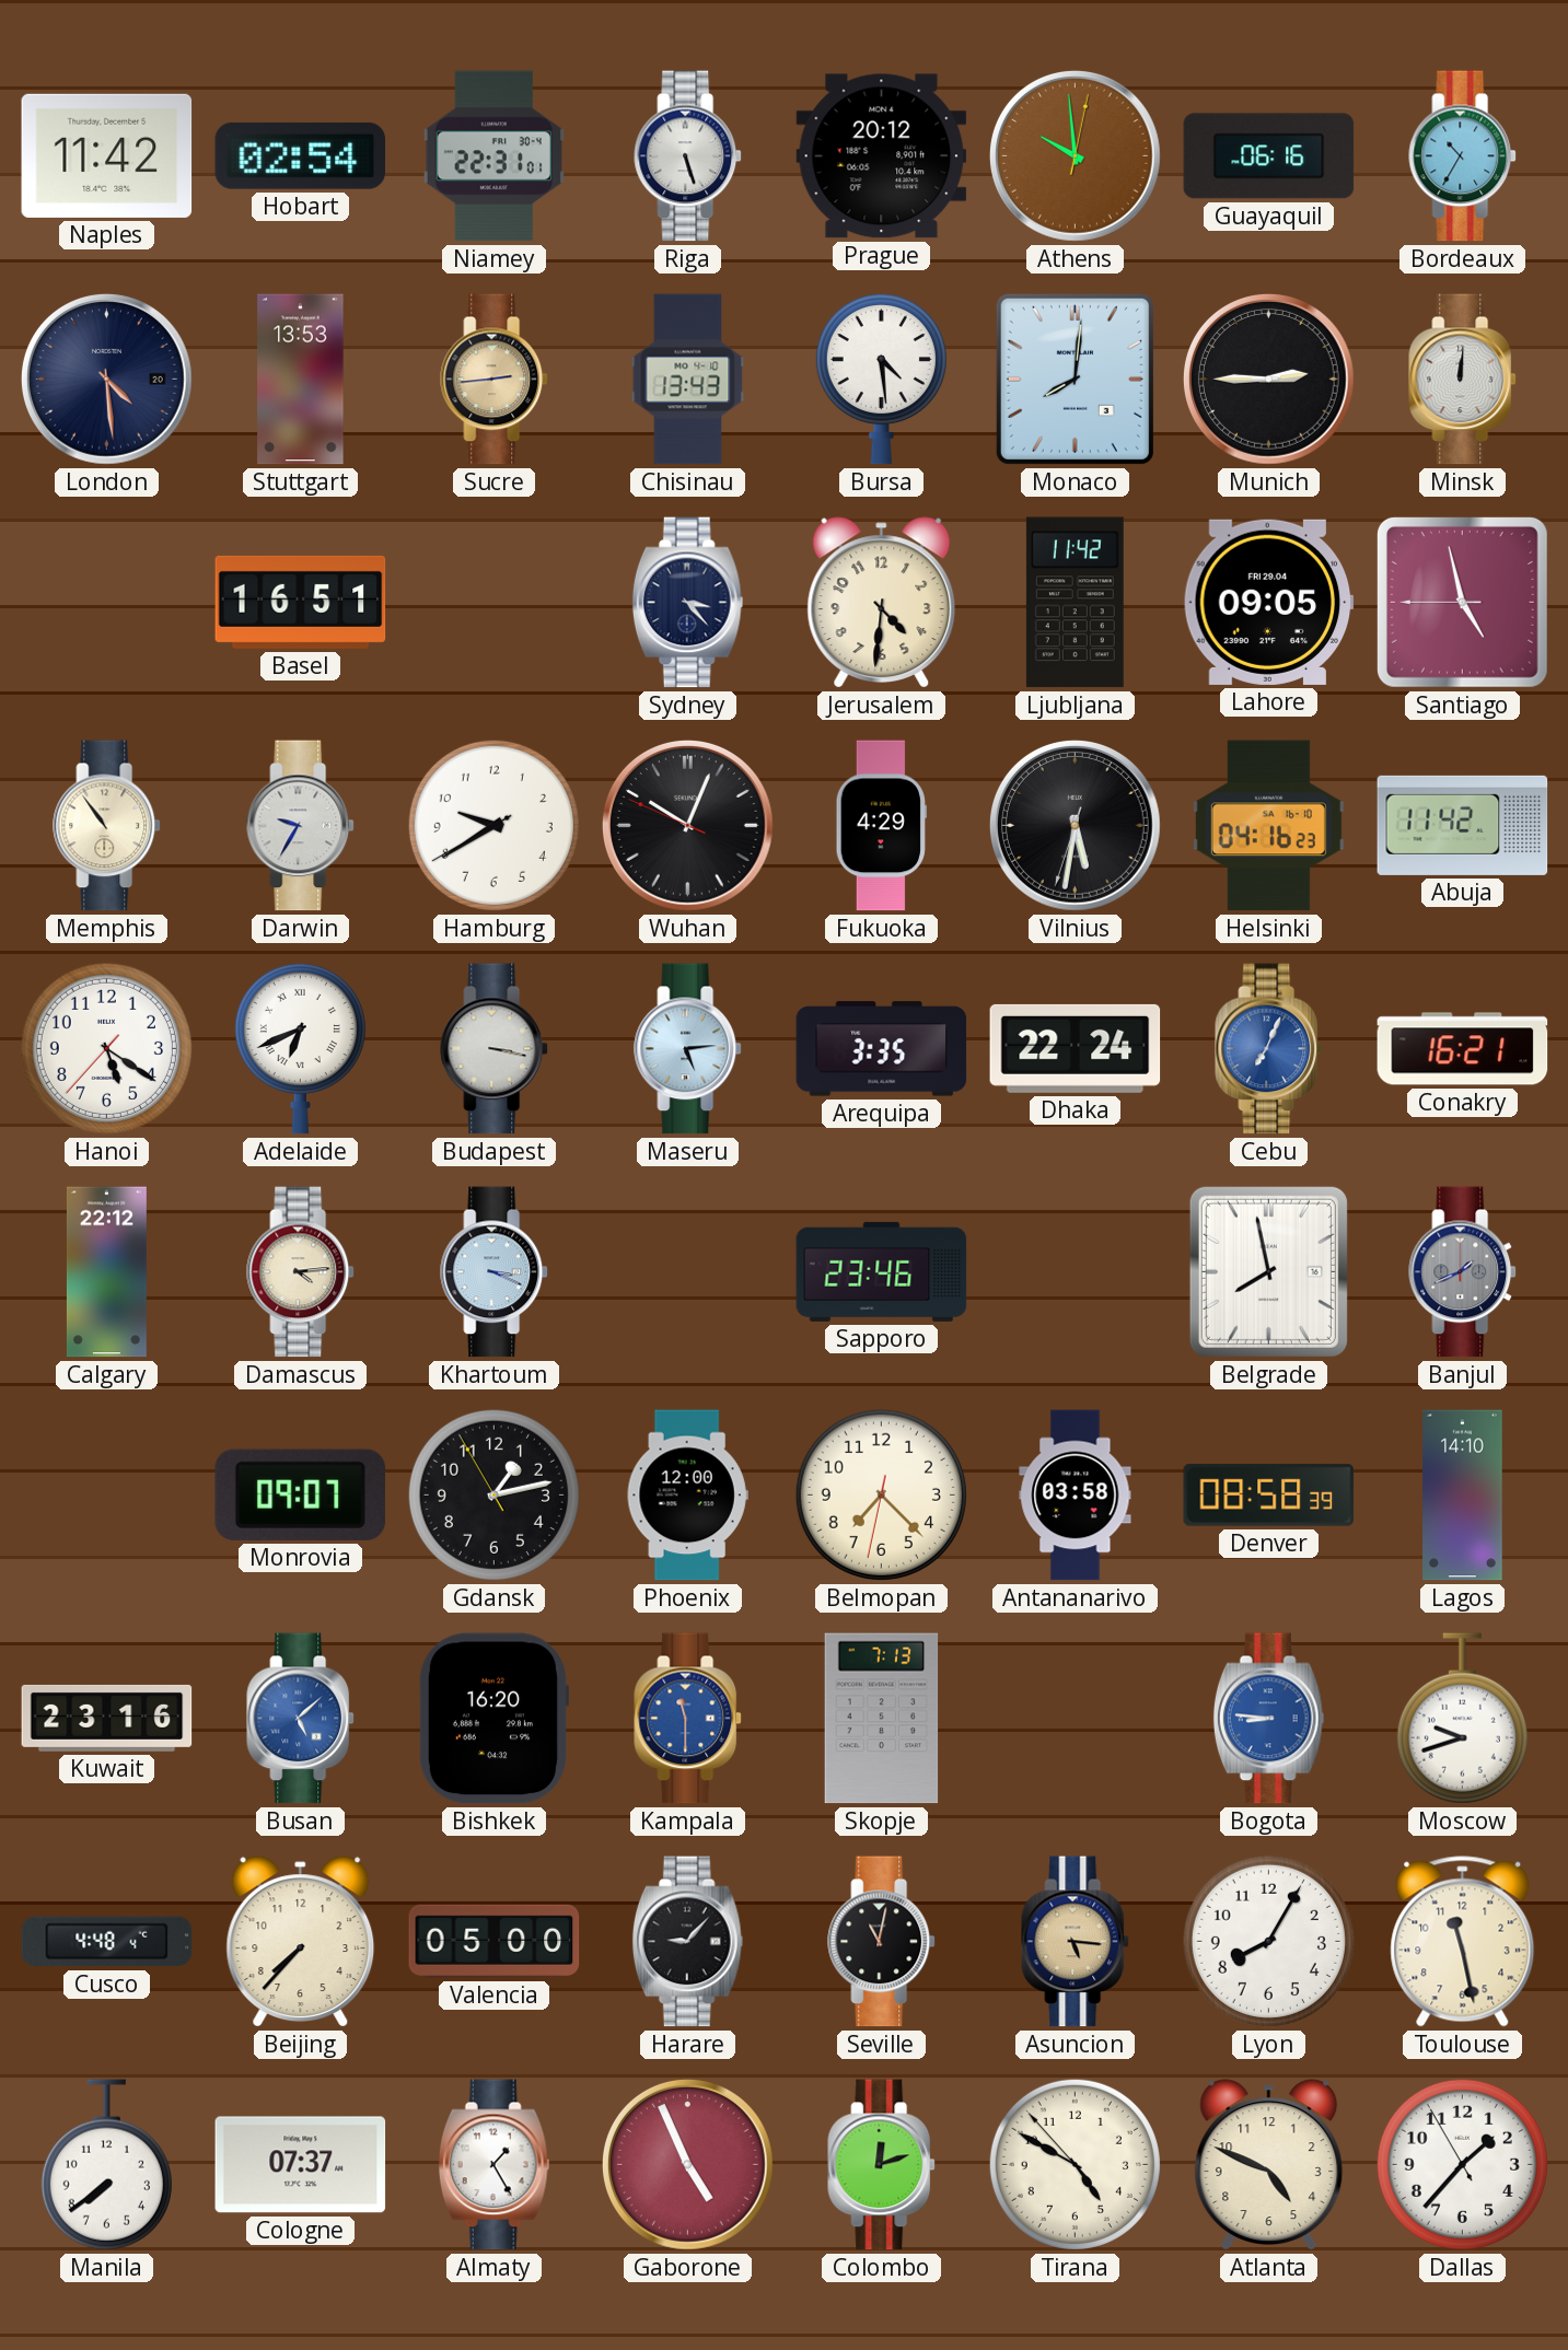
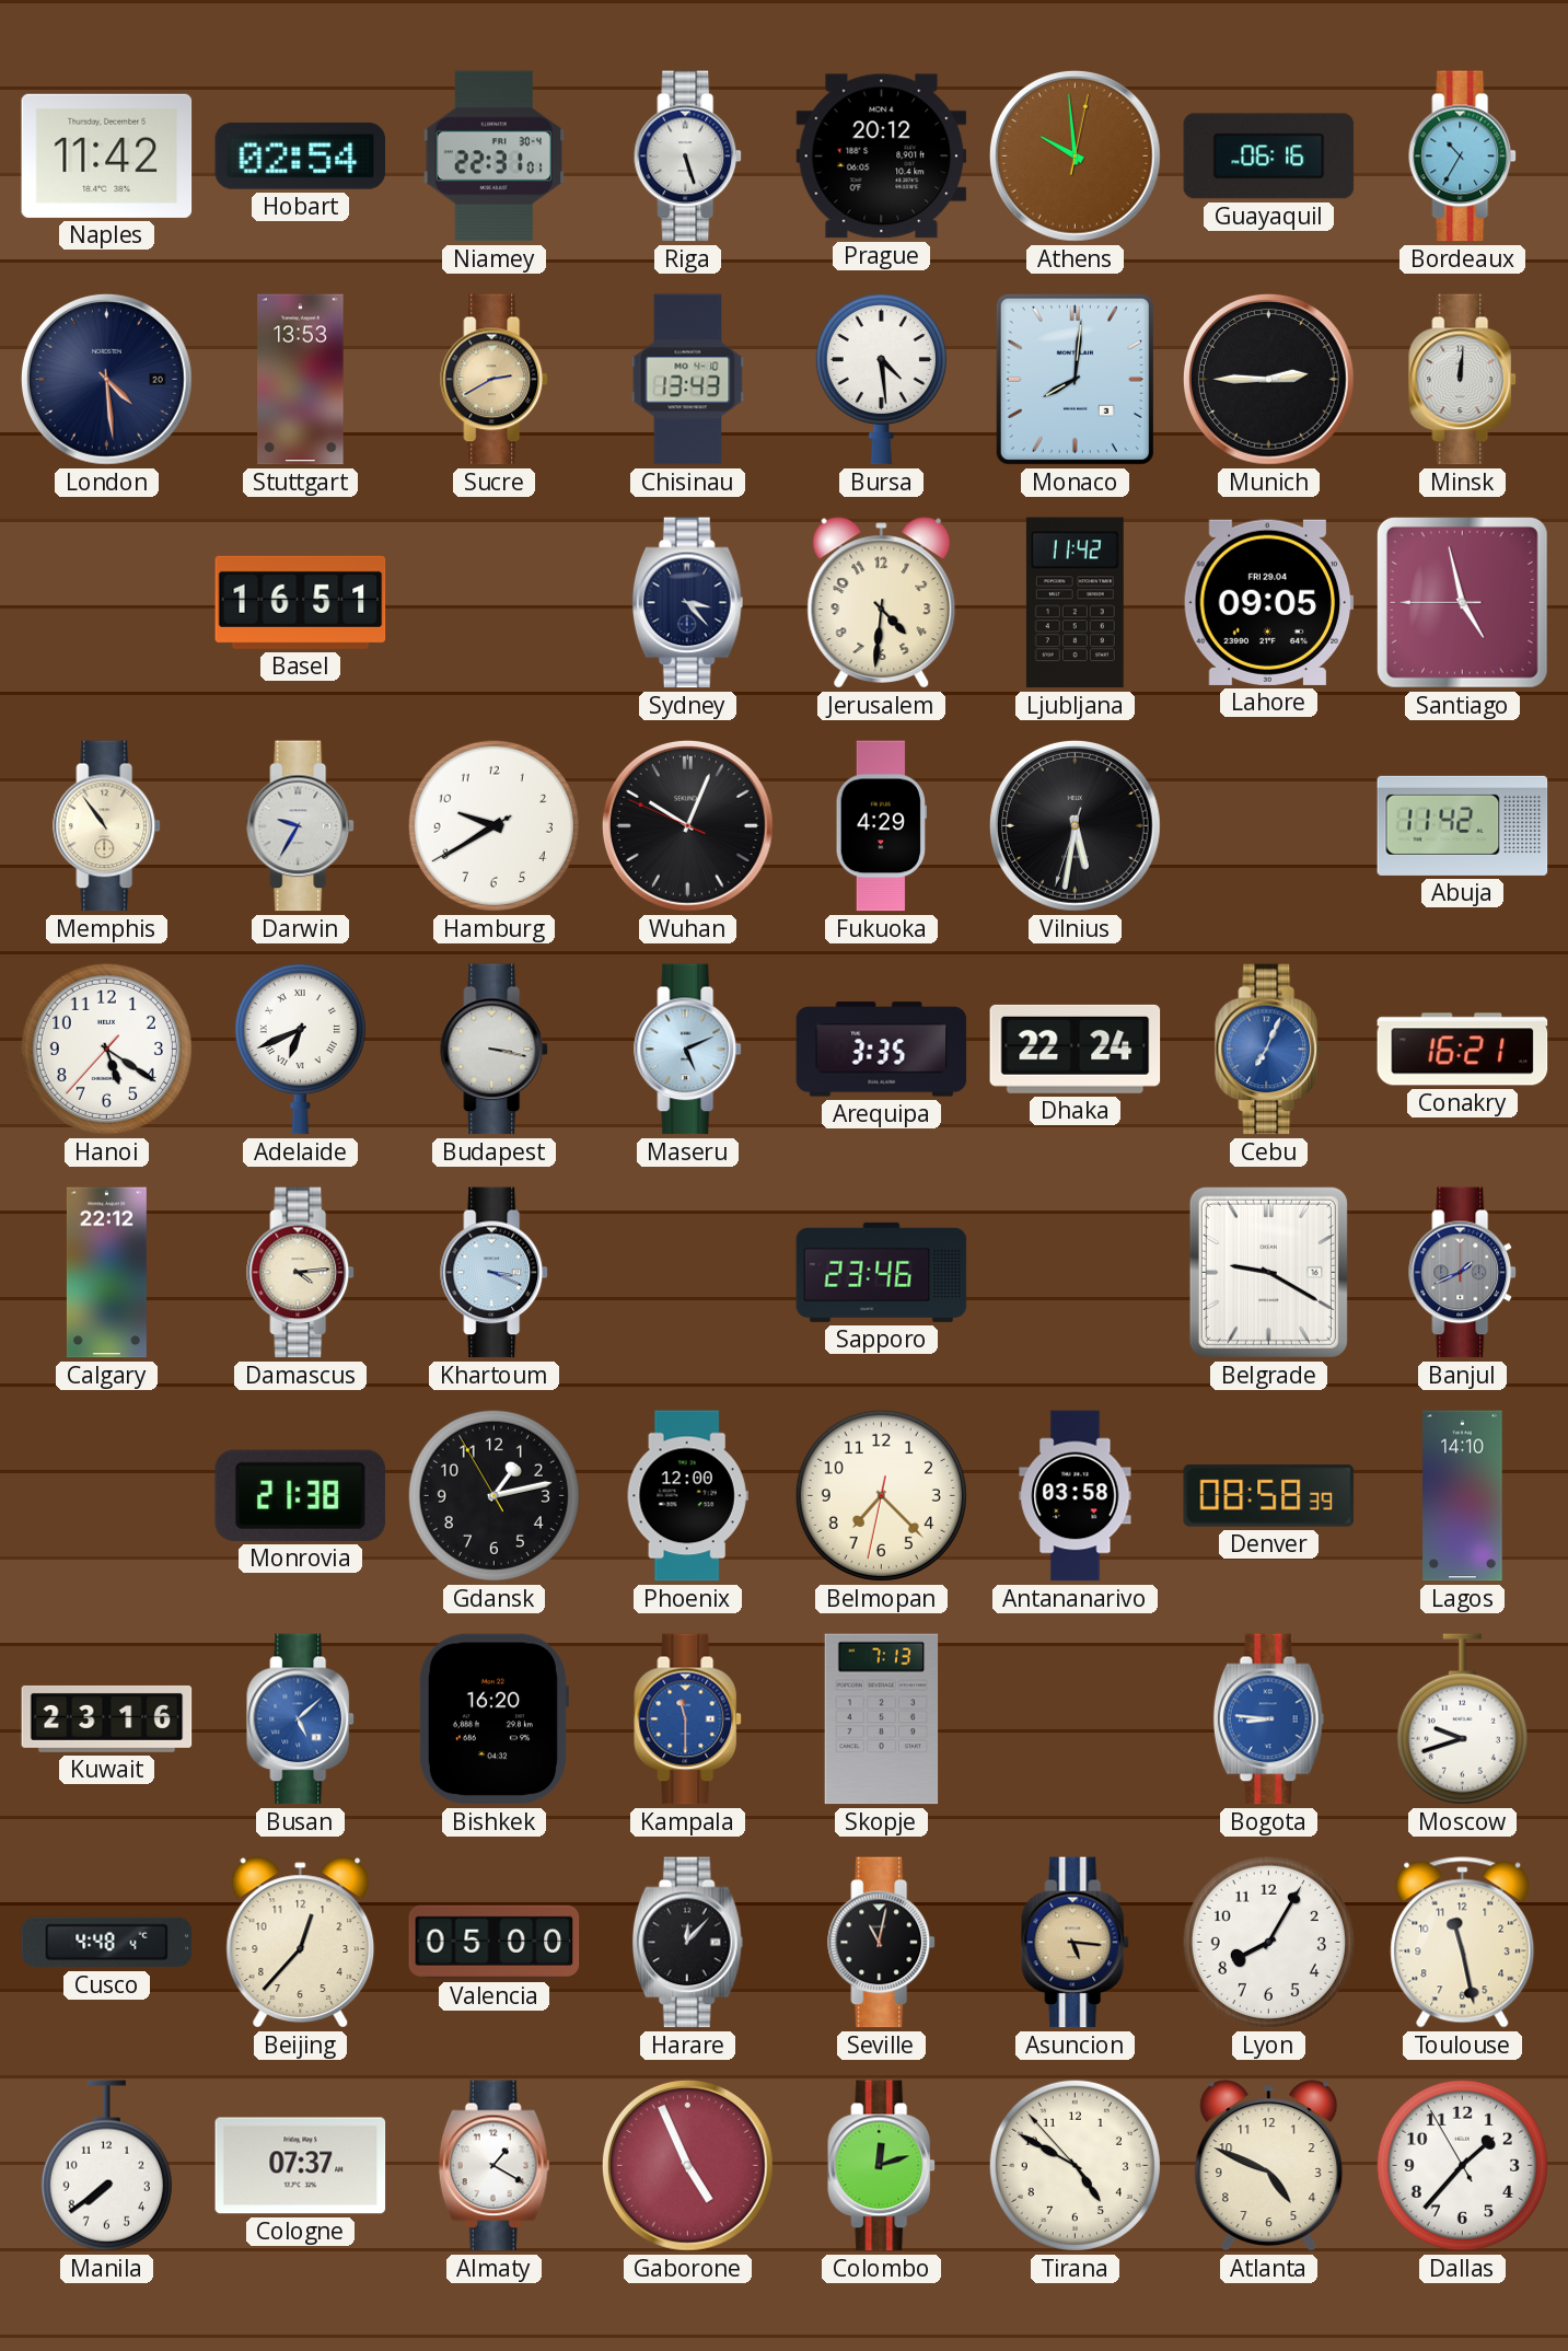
Sucre: 2:44 -> 2:40 (495, 380)
Helsinki: 04:16 -> none (1268, 826)
Maseru: 5:14 -> 5:11 (688, 1050)
Belgrade: 7:58 -> 9:20 (1268, 1272)
Monrovia: 09:07 -> 21:38 (300, 1495)
Beijing: 7:37 -> 12:37 (301, 1943)
Harare: 9:07 -> 12:07 (688, 1943)
Almaty: 1:25 -> 1:20 (495, 2166)
